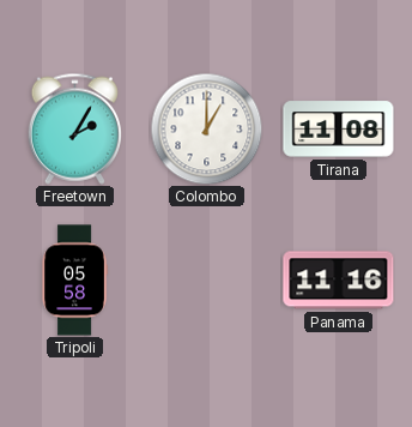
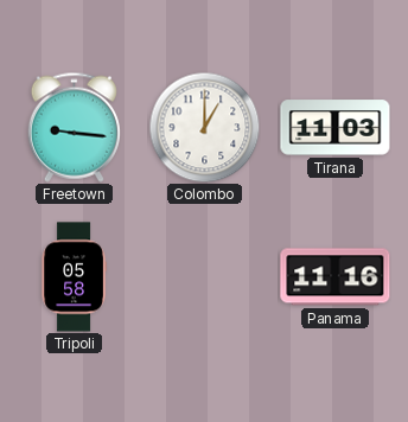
Freetown: 2:05 -> 9:16 (74, 127)
Tirana: 11:08 -> 11:03 (336, 128)
